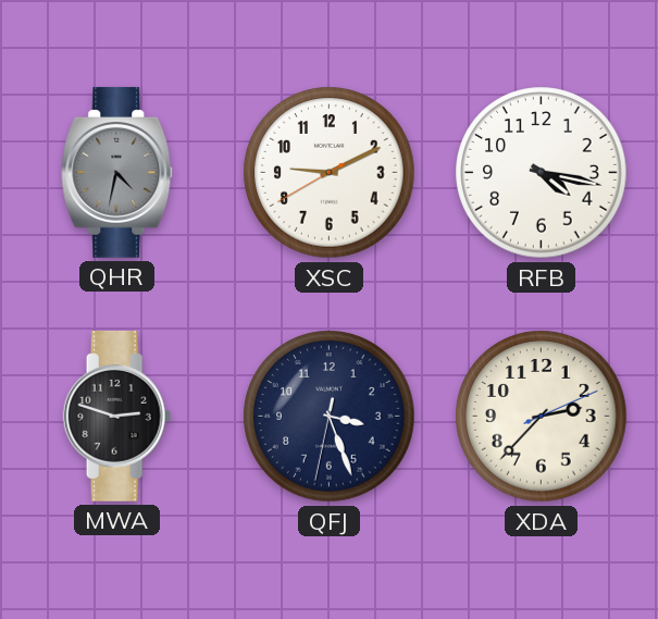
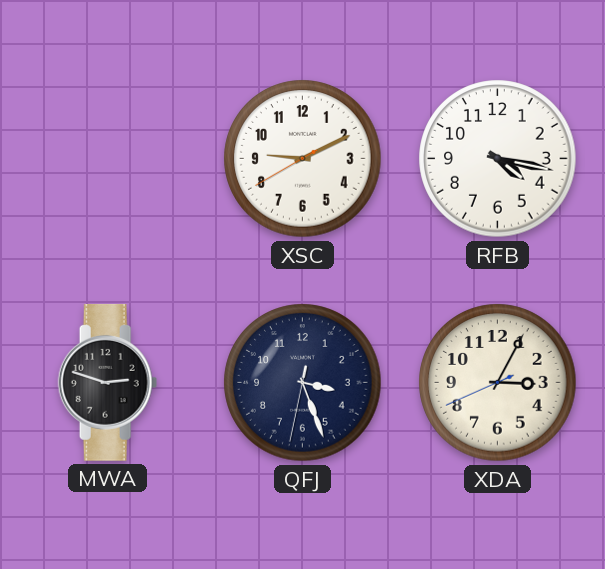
QHR: 4:32 -> none (117, 172)
XDA: 2:37 -> 3:04 (498, 383)
